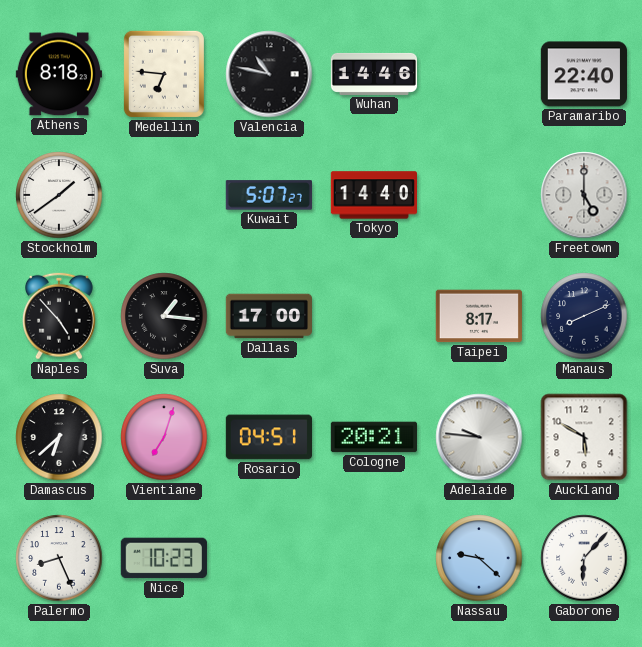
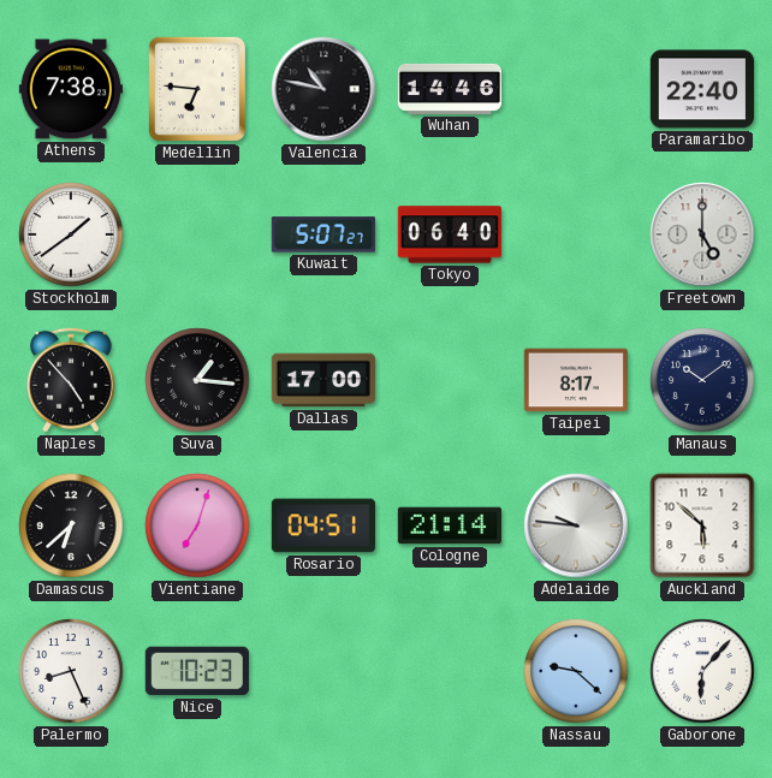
Athens: 8:18 -> 7:38 (70, 89)
Tokyo: 14:40 -> 06:40 (449, 234)
Manaus: 8:11 -> 10:09 (702, 380)
Cologne: 20:21 -> 21:14 (449, 525)
Auckland: 5:50 -> 5:52 (702, 525)
